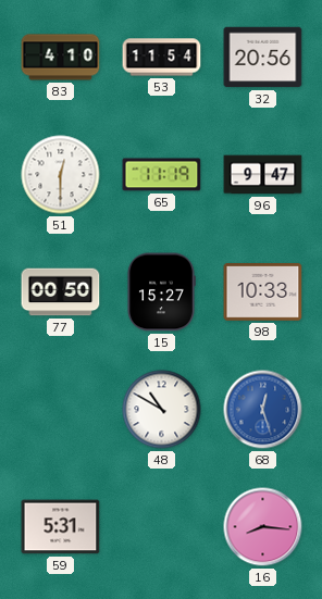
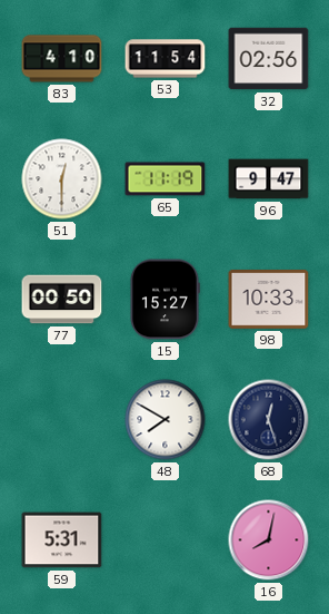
32: 20:56 -> 02:56 (269, 59)
48: 10:50 -> 7:50 (166, 420)
68 dial: blue -> navy (269, 420)
16: 8:16 -> 8:02 (269, 540)
